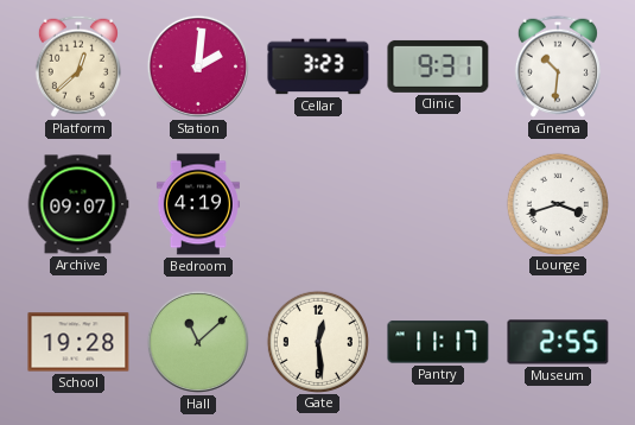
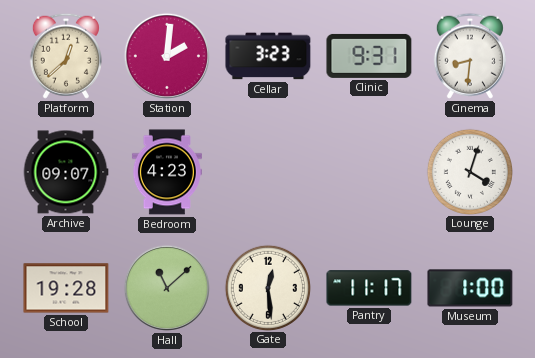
Cinema: 10:31 -> 8:31 (470, 56)
Bedroom: 4:19 -> 4:23 (167, 172)
Lounge: 3:42 -> 4:03 (469, 171)
Museum: 2:55 -> 1:00 (470, 288)
